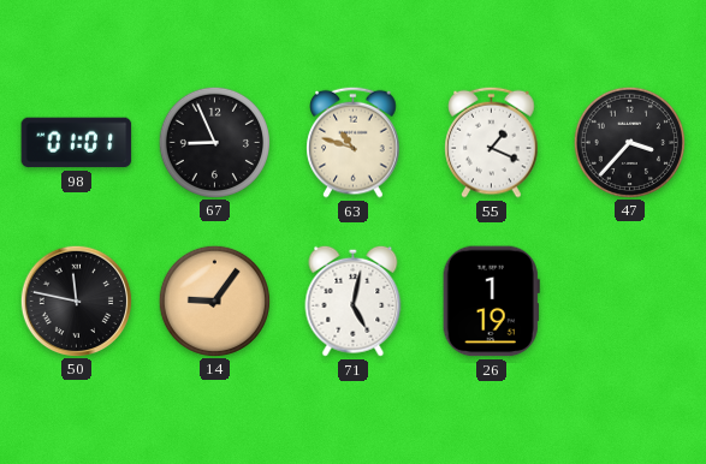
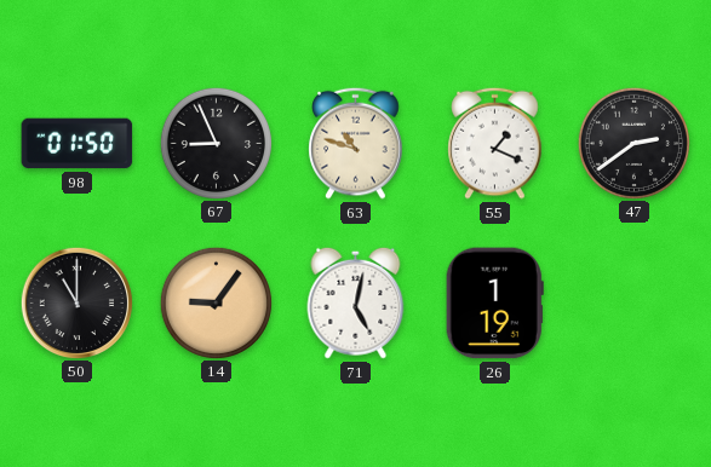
98: 01:01 -> 01:50 (78, 144)
47: 3:37 -> 2:39 (633, 143)
50: 11:47 -> 11:00 (76, 302)
